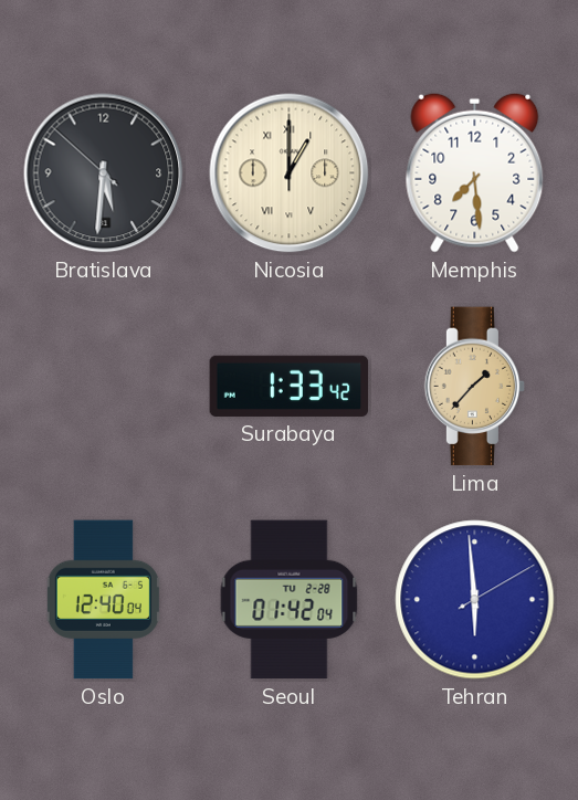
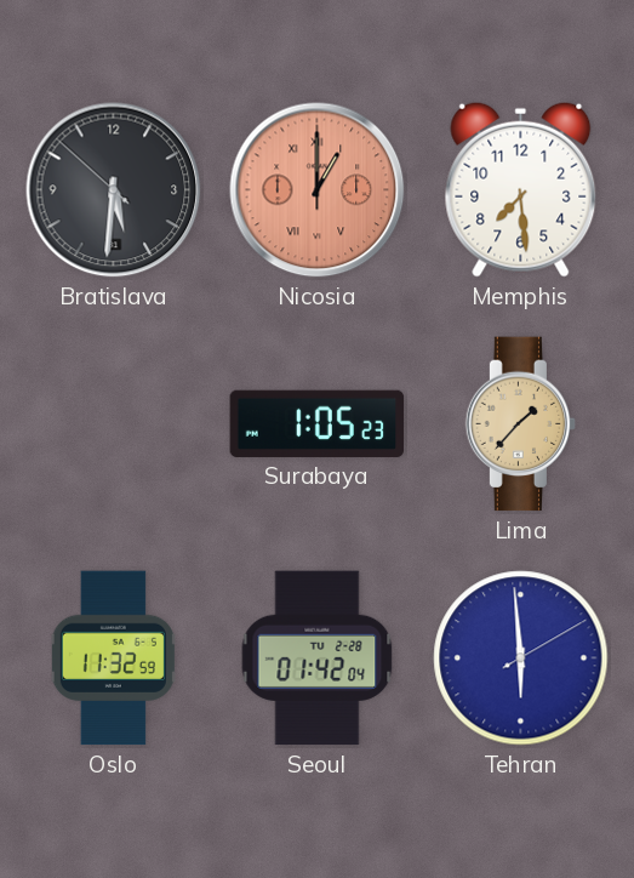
Nicosia dial: cream -> salmon (318, 190)
Surabaya: 1:33 -> 1:05 (318, 423)
Oslo: 12:40 -> 11:32 (113, 658)
